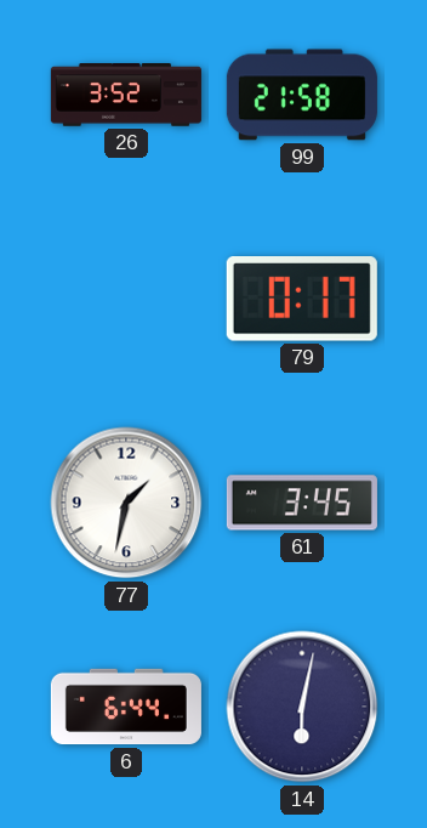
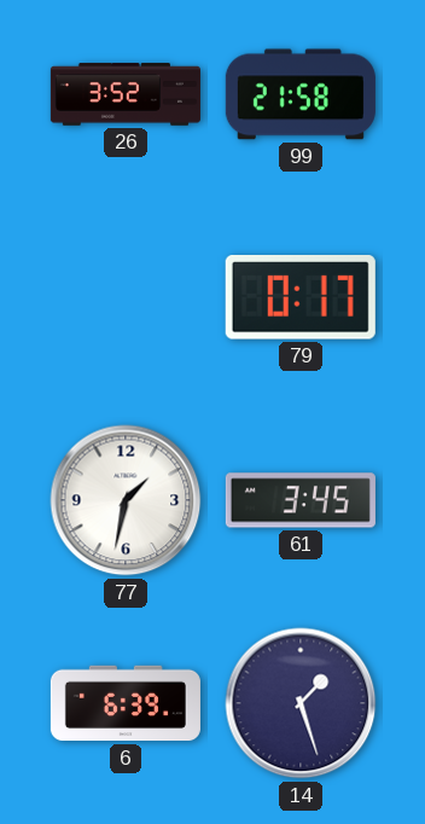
6: 6:44 -> 6:39 (126, 703)
14: 6:02 -> 1:27 (301, 703)
